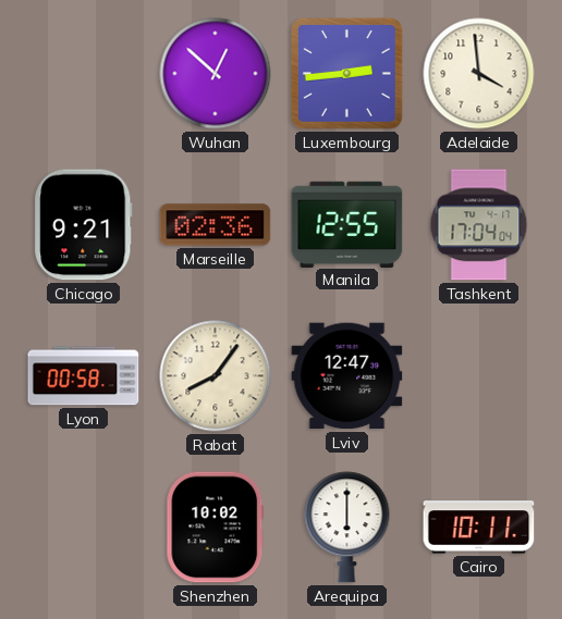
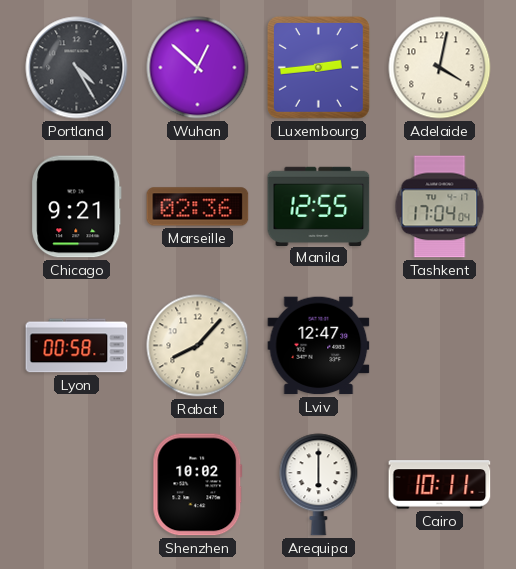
Portland: none -> 4:25 (77, 68)
Adelaide: 3:59 -> 4:02 (440, 68)
Rabat: 8:06 -> 8:07 (198, 346)
